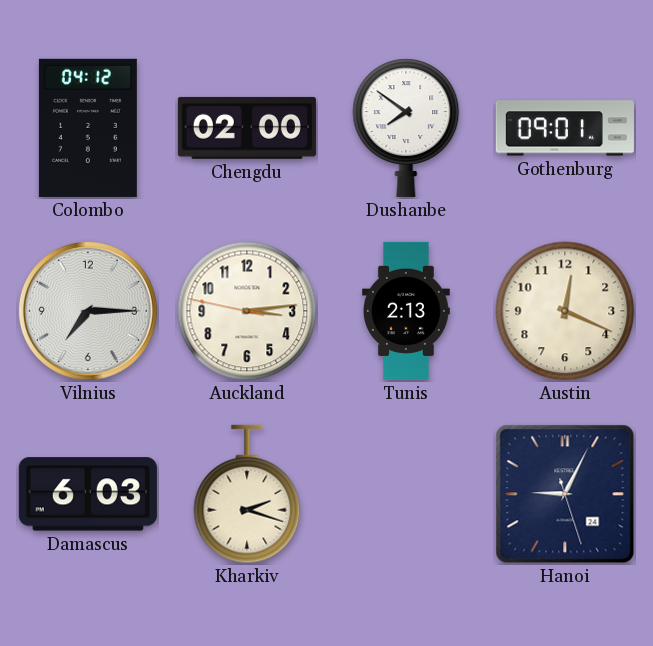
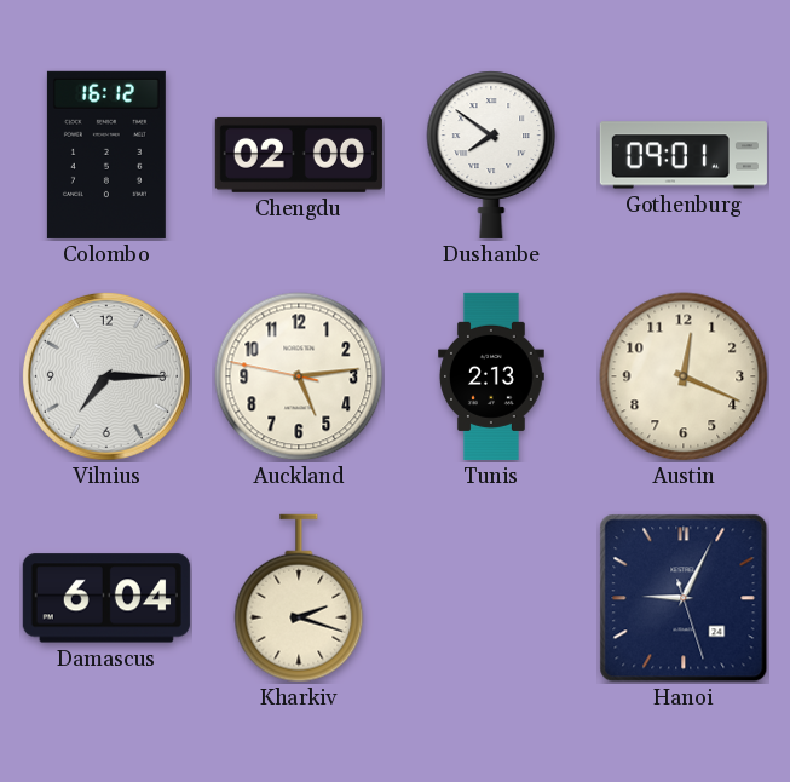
Colombo: 04:12 -> 16:12 (106, 155)
Auckland: 3:13 -> 5:13 (299, 376)
Damascus: 6:03 -> 6:04 (106, 598)
